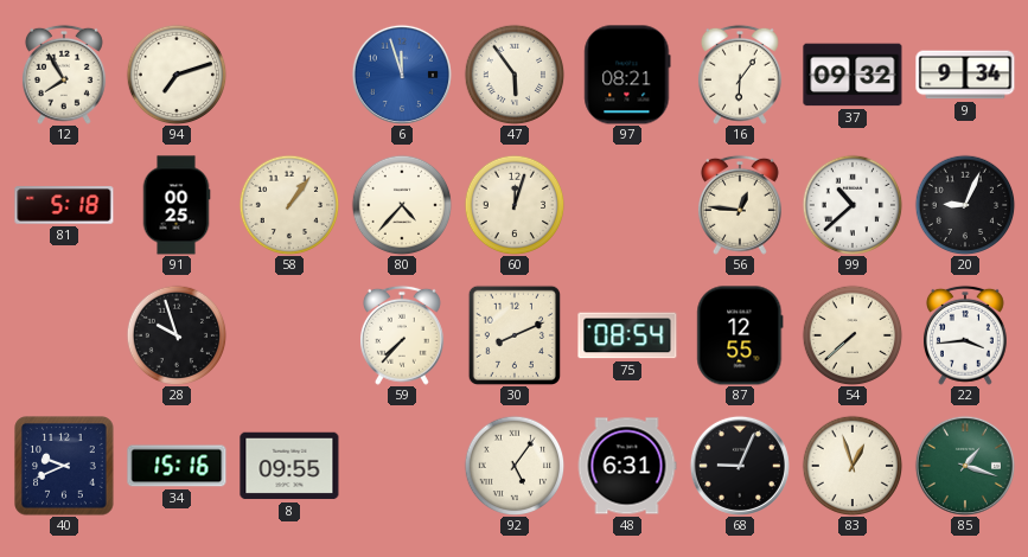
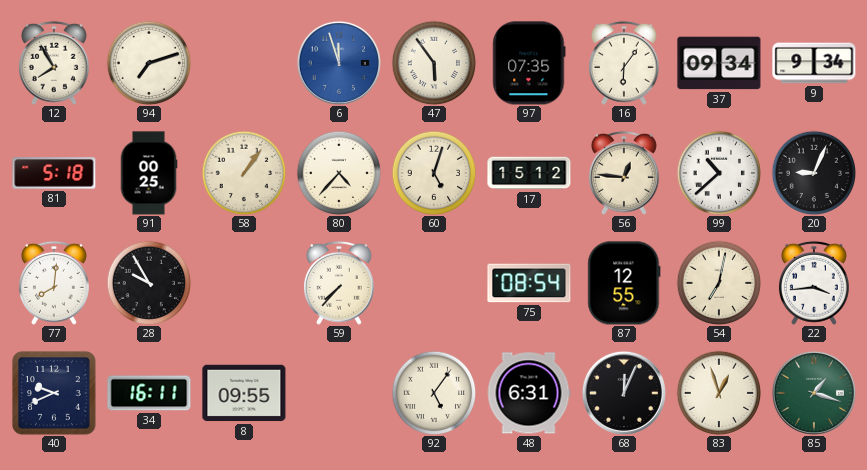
97: 08:21 -> 07:35 (529, 63)
37: 09:32 -> 09:34 (719, 63)
60: 12:03 -> 5:03 (434, 173)
17: none -> 15:12 (529, 173)
77: none -> 8:01 (54, 283)
28: 9:57 -> 9:55 (149, 283)
30: 8:11 -> none (513, 334)
54: 7:38 -> 7:02 (719, 283)
34: 15:16 -> 16:11 (149, 393)
68: 9:04 -> 12:04 (624, 393)
